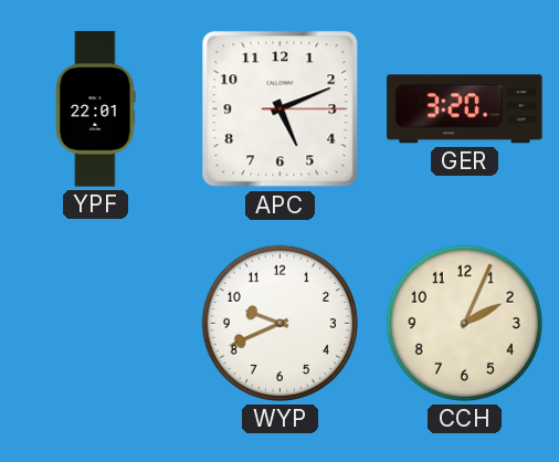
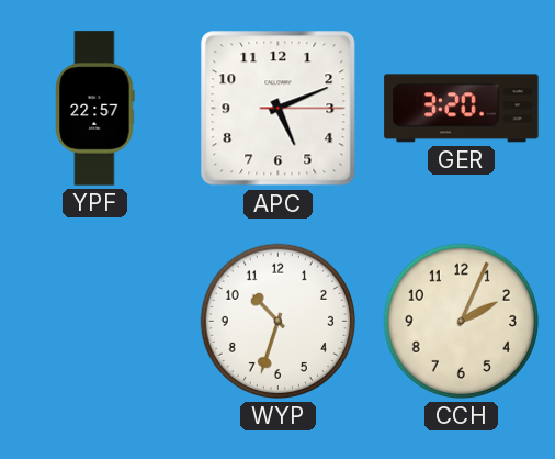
YPF: 22:01 -> 22:57 (95, 109)
WYP: 9:41 -> 10:33 (277, 321)
